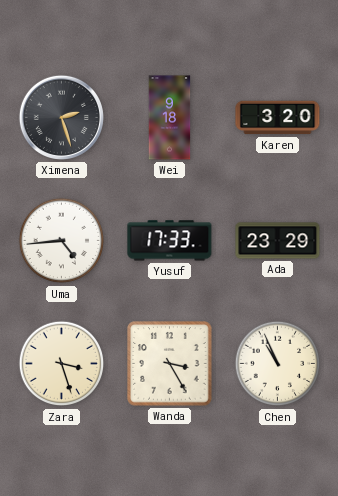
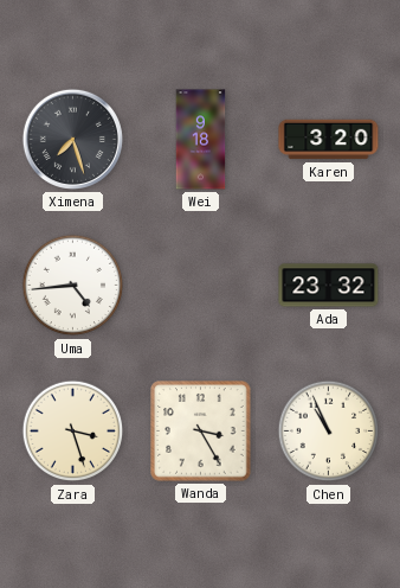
Ximena: 2:27 -> 7:27 (72, 139)
Yusuf: 17:33 -> none (170, 241)
Ada: 23:29 -> 23:32 (329, 286)
